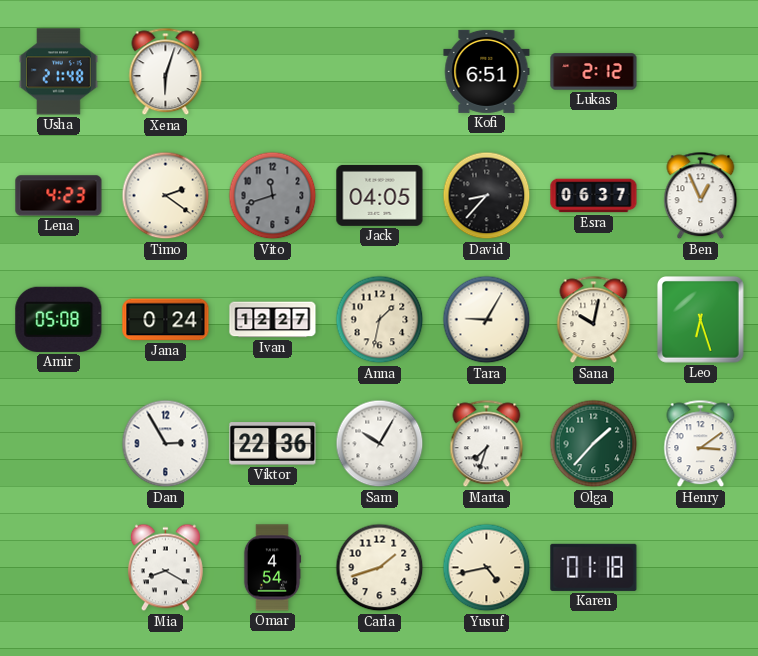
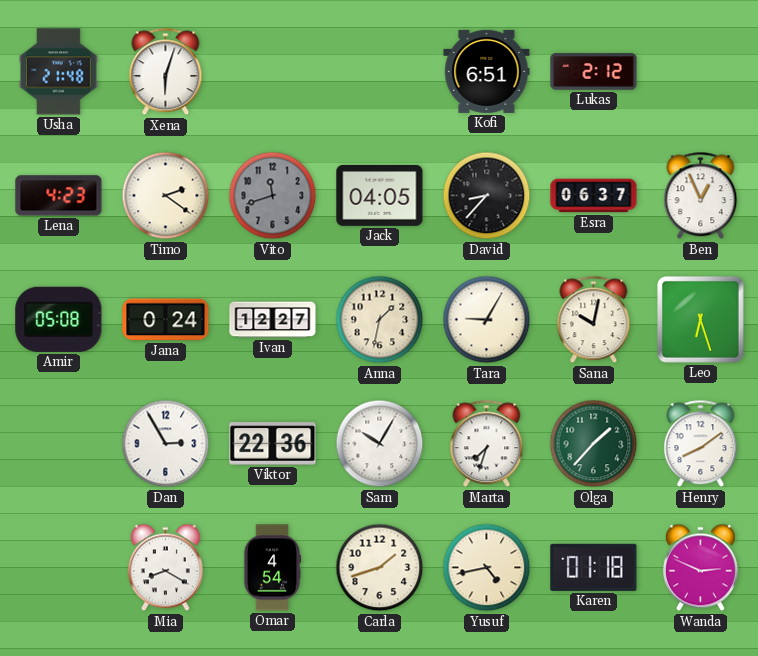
Henry: 3:09 -> 8:09 (701, 444)
Wanda: none -> 2:49 (700, 568)
